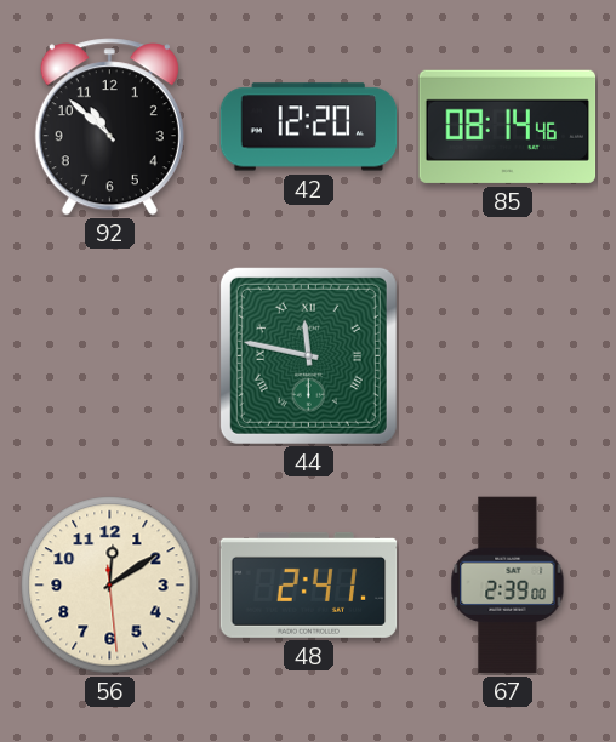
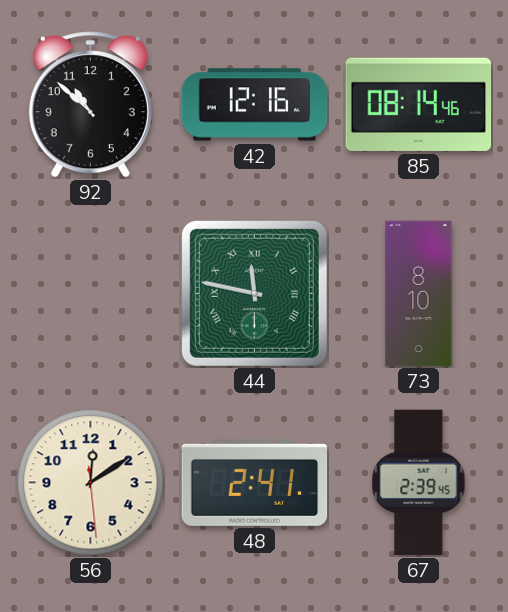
42: 12:20 -> 12:16 (255, 105)
73: none -> 8:10 (419, 294)
67: 2:39:00 -> 2:39:45 (419, 483)
